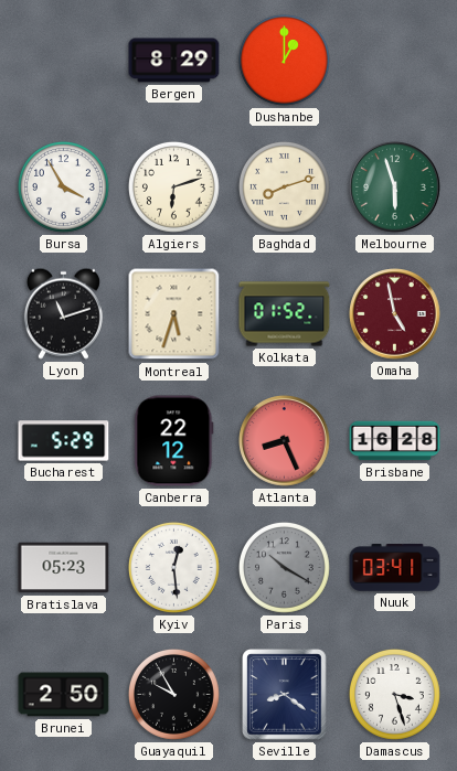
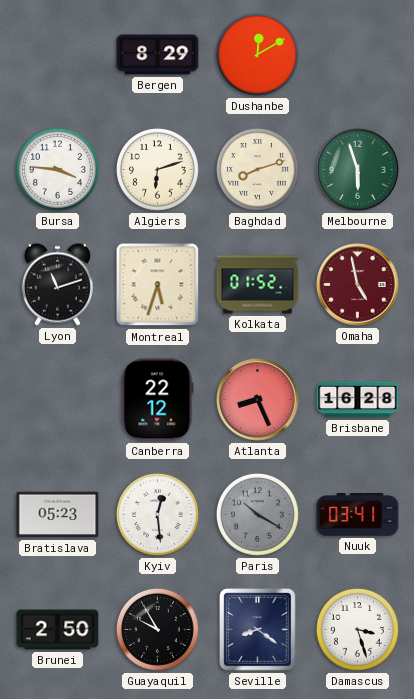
Dushanbe: 1:00 -> 12:10 (257, 54)
Bursa: 3:55 -> 3:46 (57, 169)
Bucharest: 5:29 -> none (64, 441)
